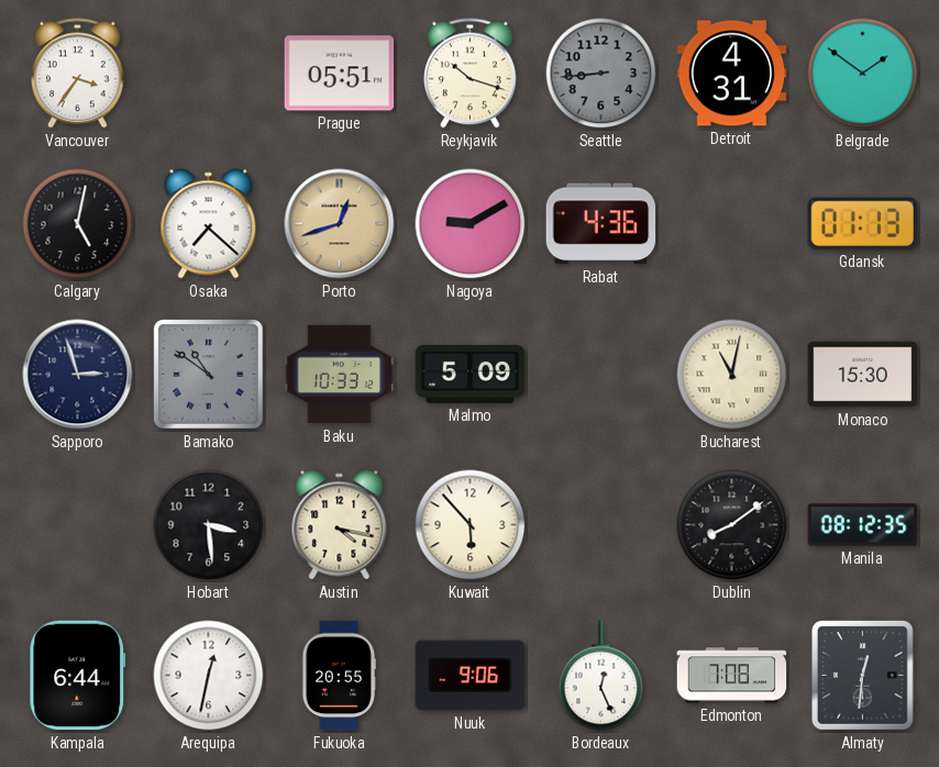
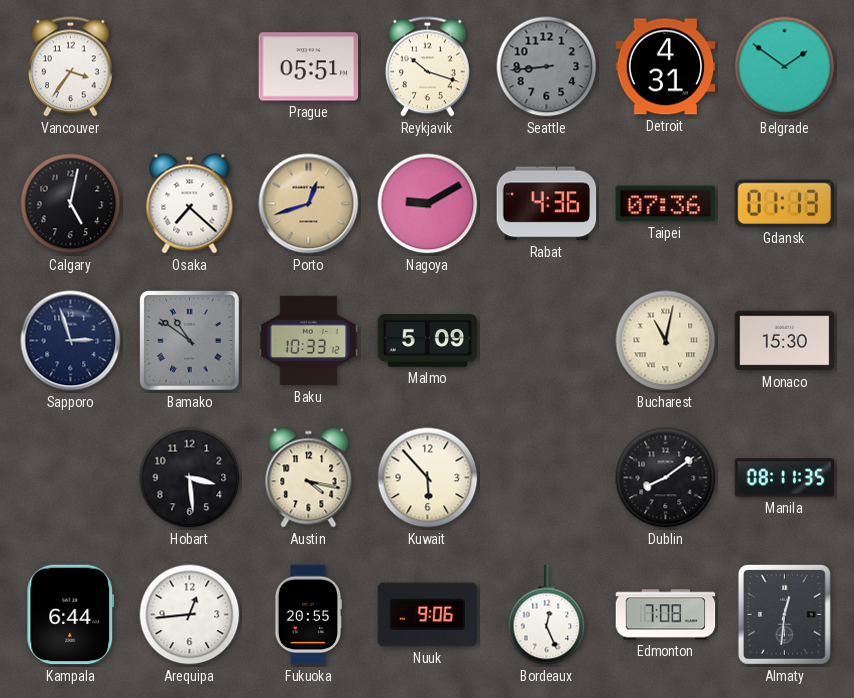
Taipei: none -> 07:36 (666, 204)
Manila: 08:12 -> 08:11 (785, 478)
Arequipa: 12:32 -> 12:44 (190, 615)
